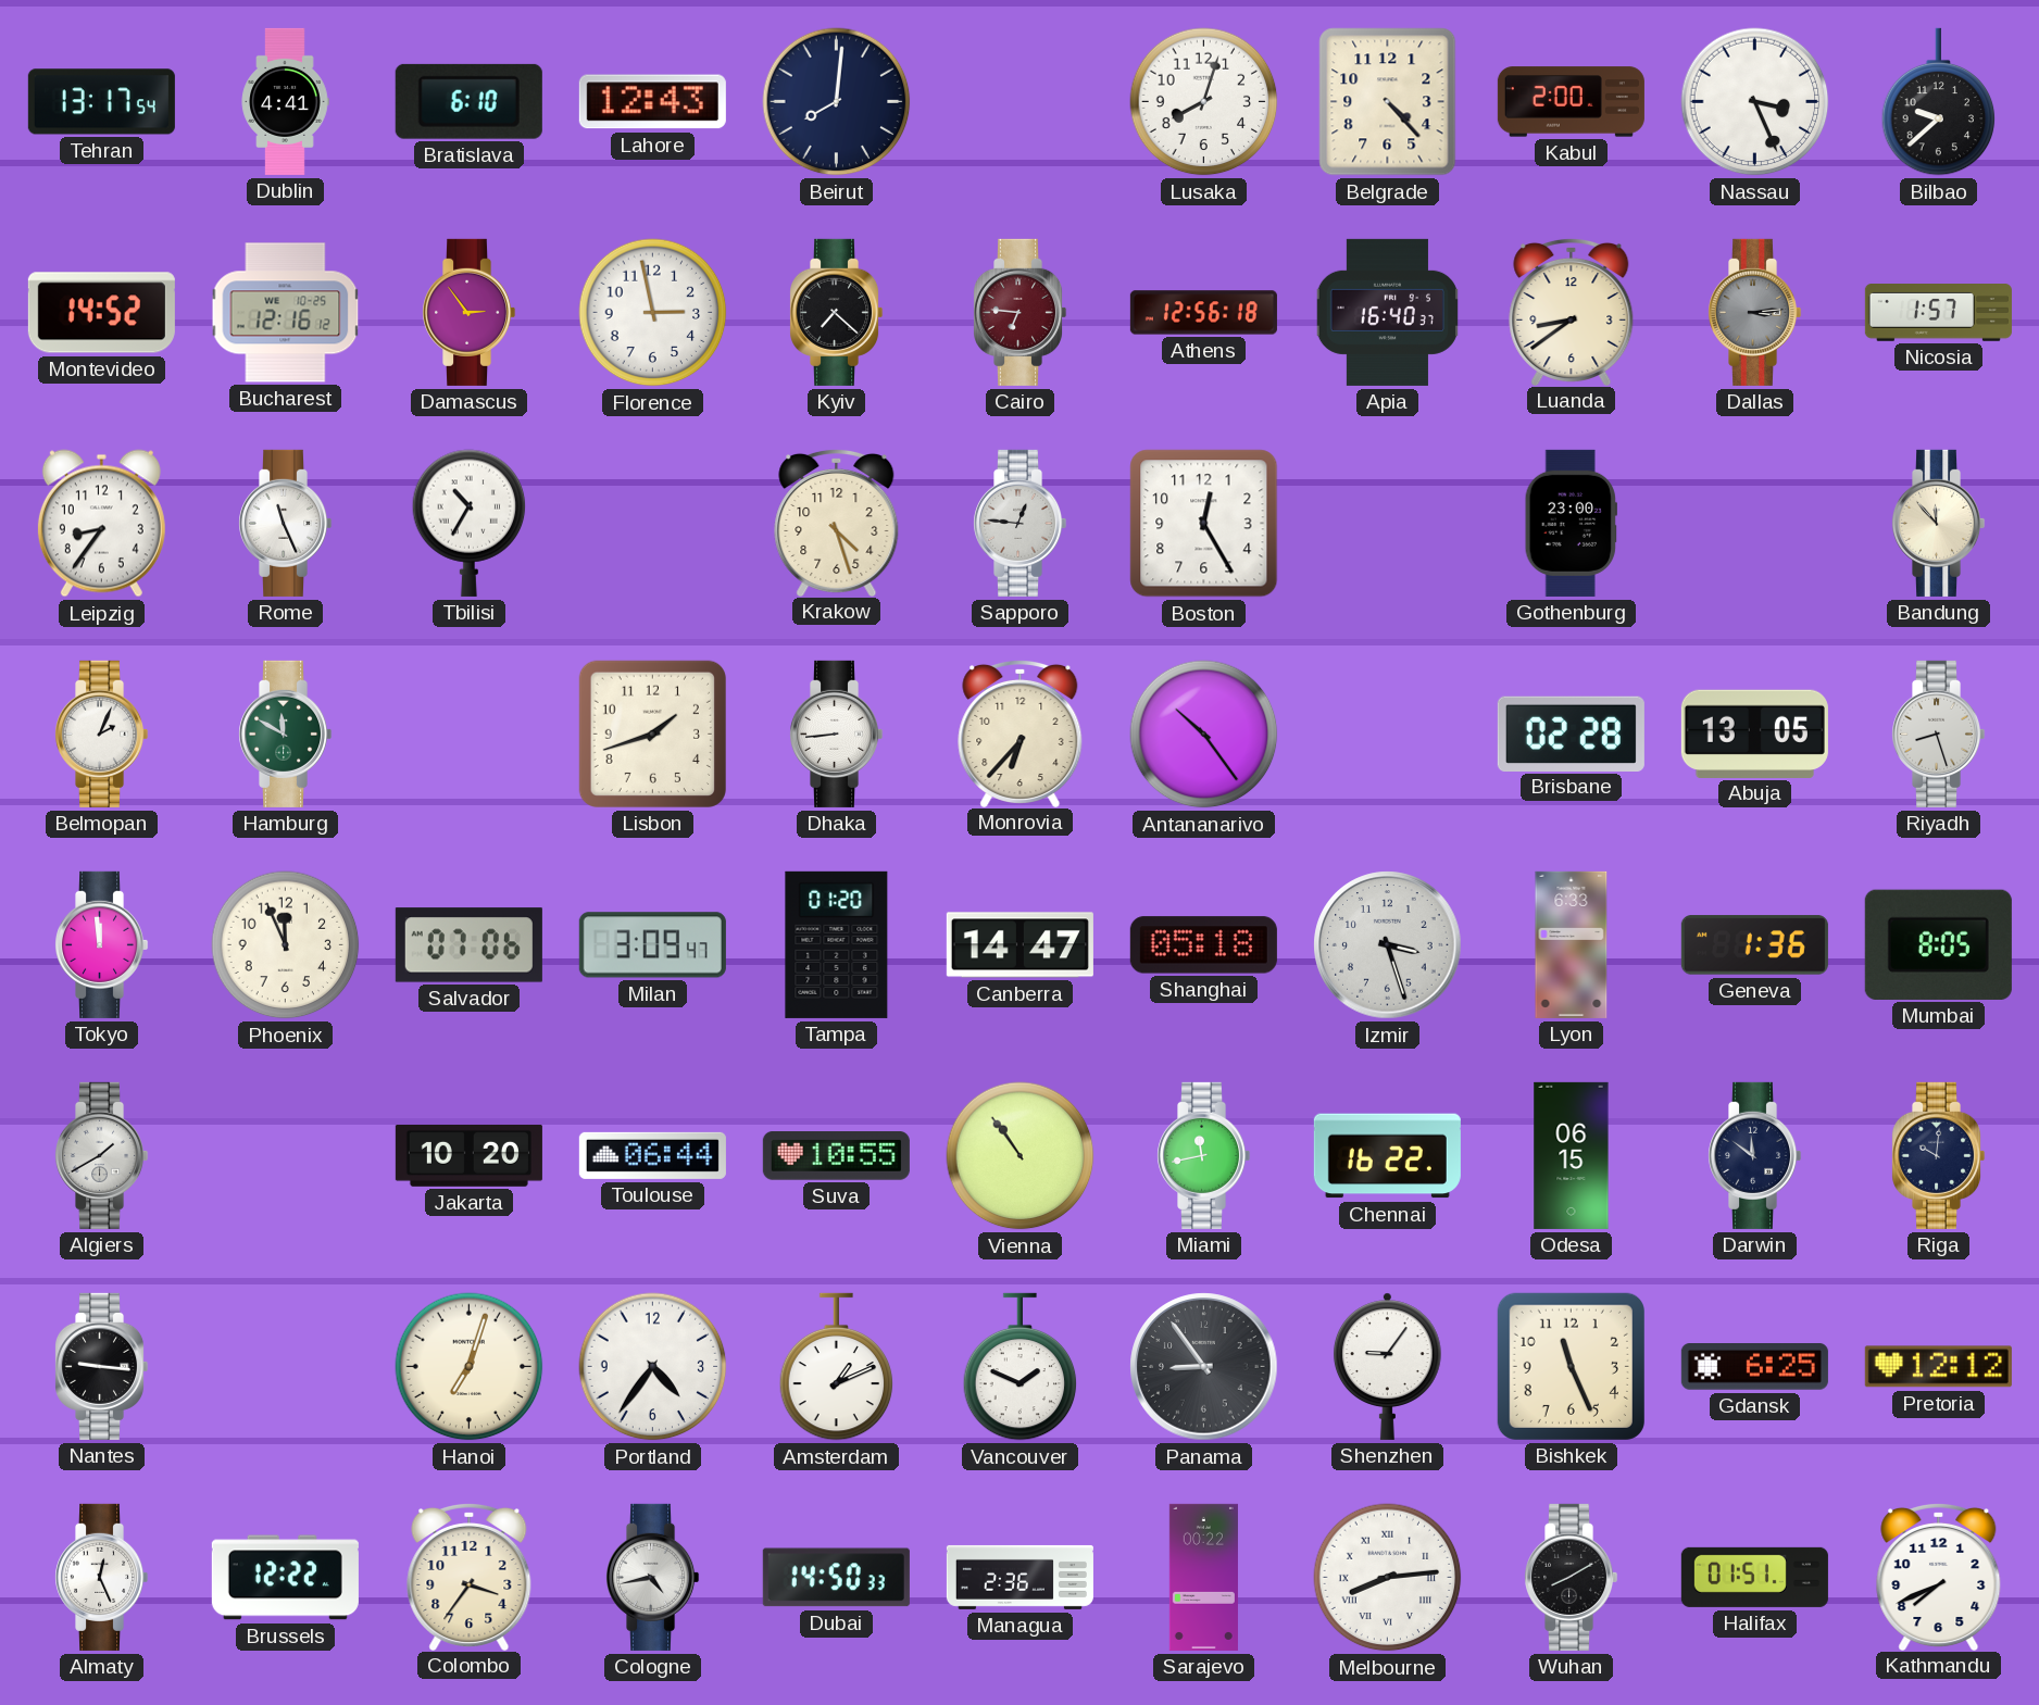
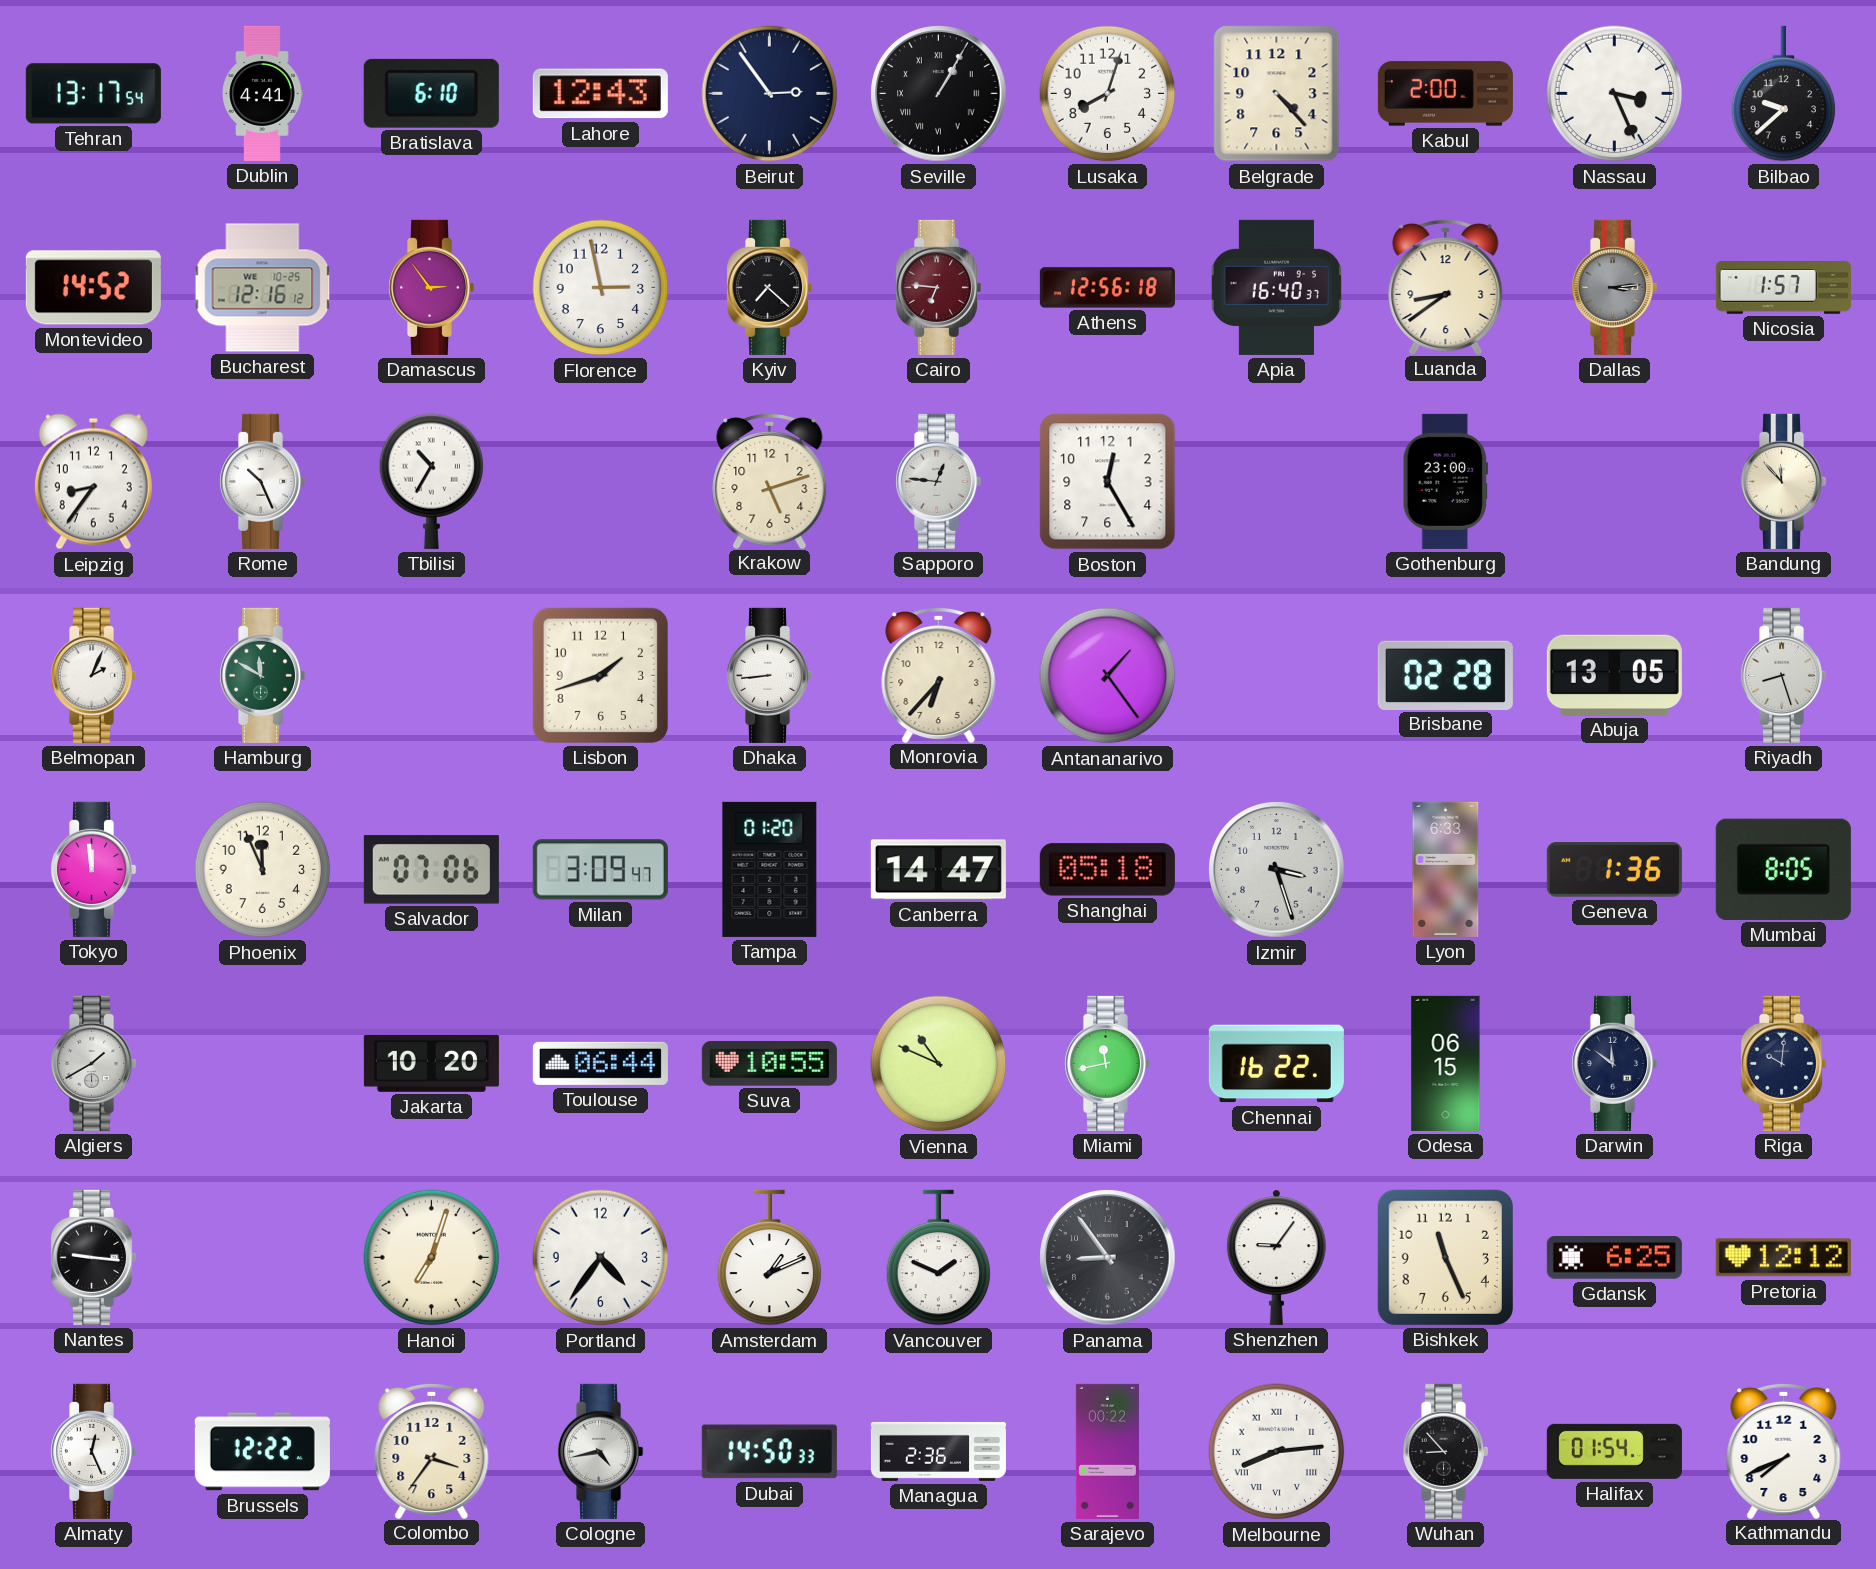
Beirut: 8:01 -> 2:54 (770, 94)
Seville: none -> 1:05 (939, 94)
Rome: 11:26 -> 10:26 (263, 481)
Krakow: 4:27 -> 5:12 (770, 480)
Antananarivo: 10:24 -> 1:24 (1108, 676)
Vienna: 10:54 -> 10:49 (939, 1064)
Wuhan: 8:10 -> 8:53 (1446, 1451)
Halifax: 01:51 -> 01:54 (1614, 1451)
